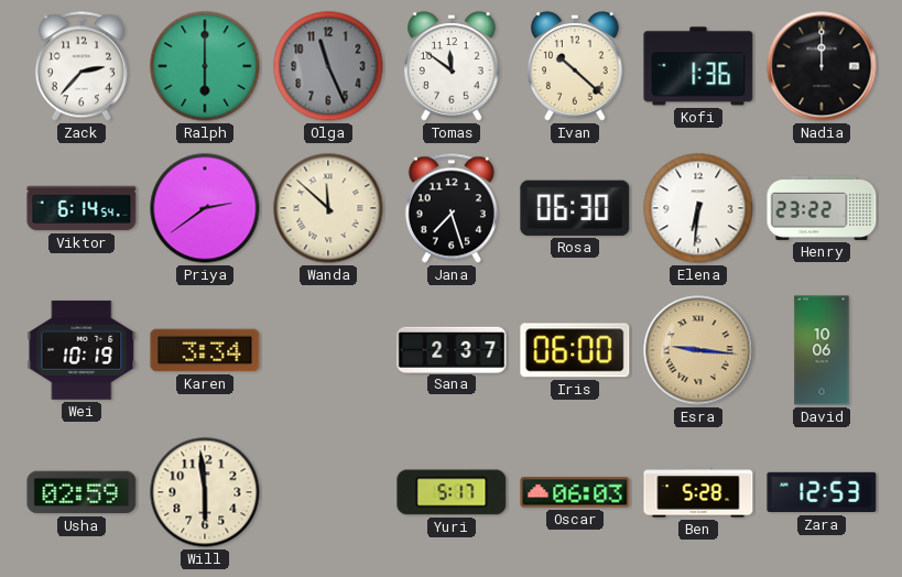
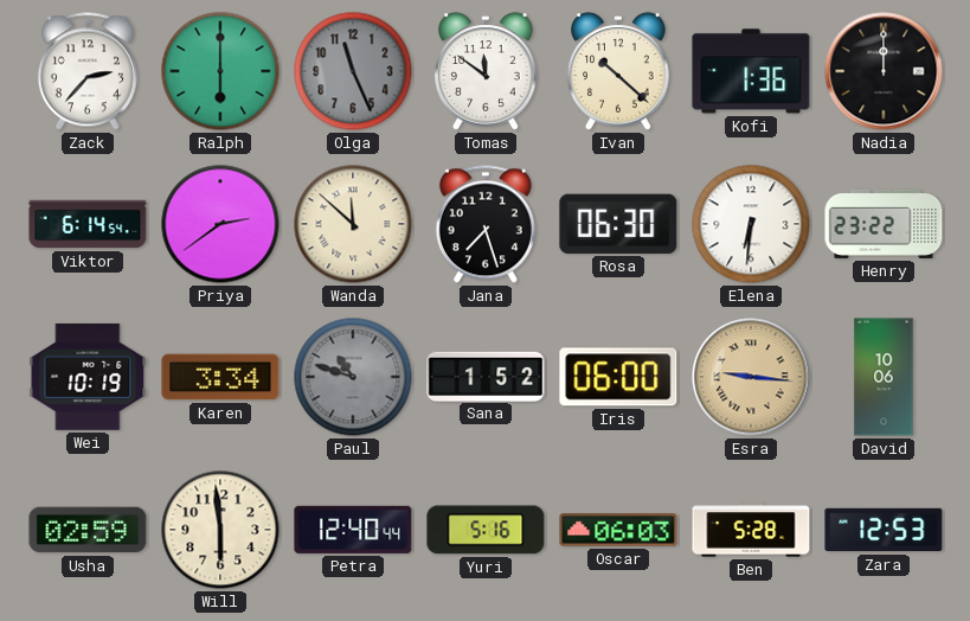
Paul: none -> 10:48 (353, 377)
Sana: 2:37 -> 1:52 (486, 376)
Petra: none -> 12:40 (353, 530)
Yuri: 5:17 -> 5:16 (486, 530)
